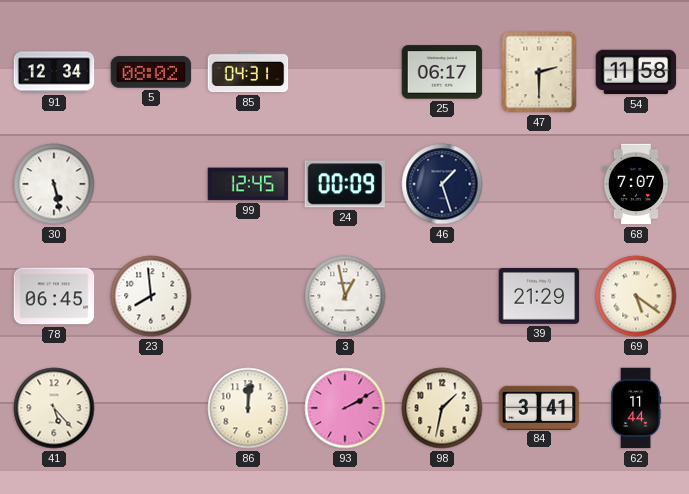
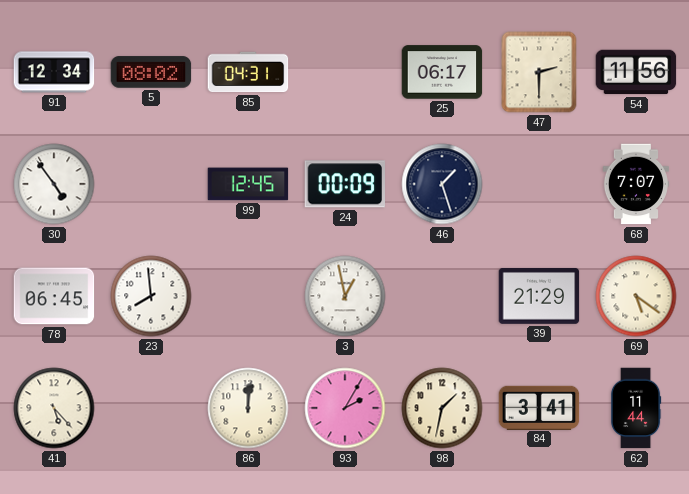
54: 11:58 -> 11:56 (636, 72)
30: 5:28 -> 4:54 (54, 184)
93: 2:10 -> 2:05 (345, 408)
